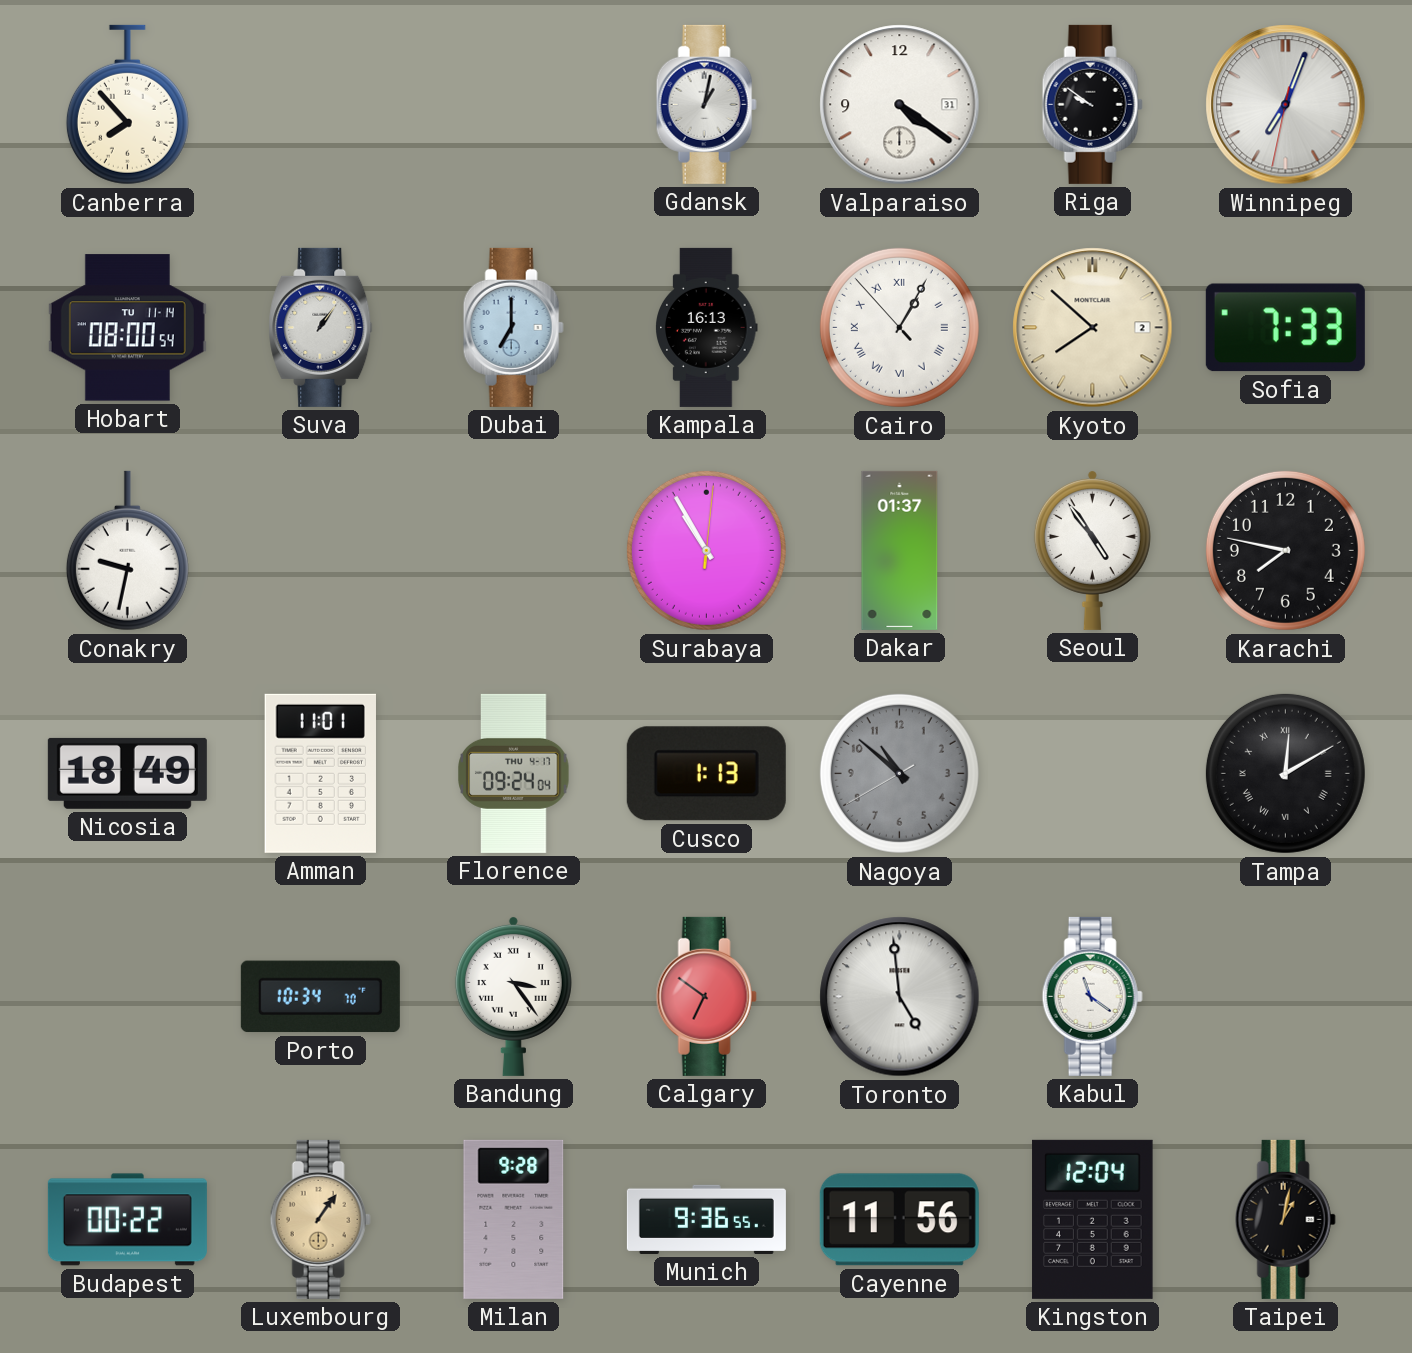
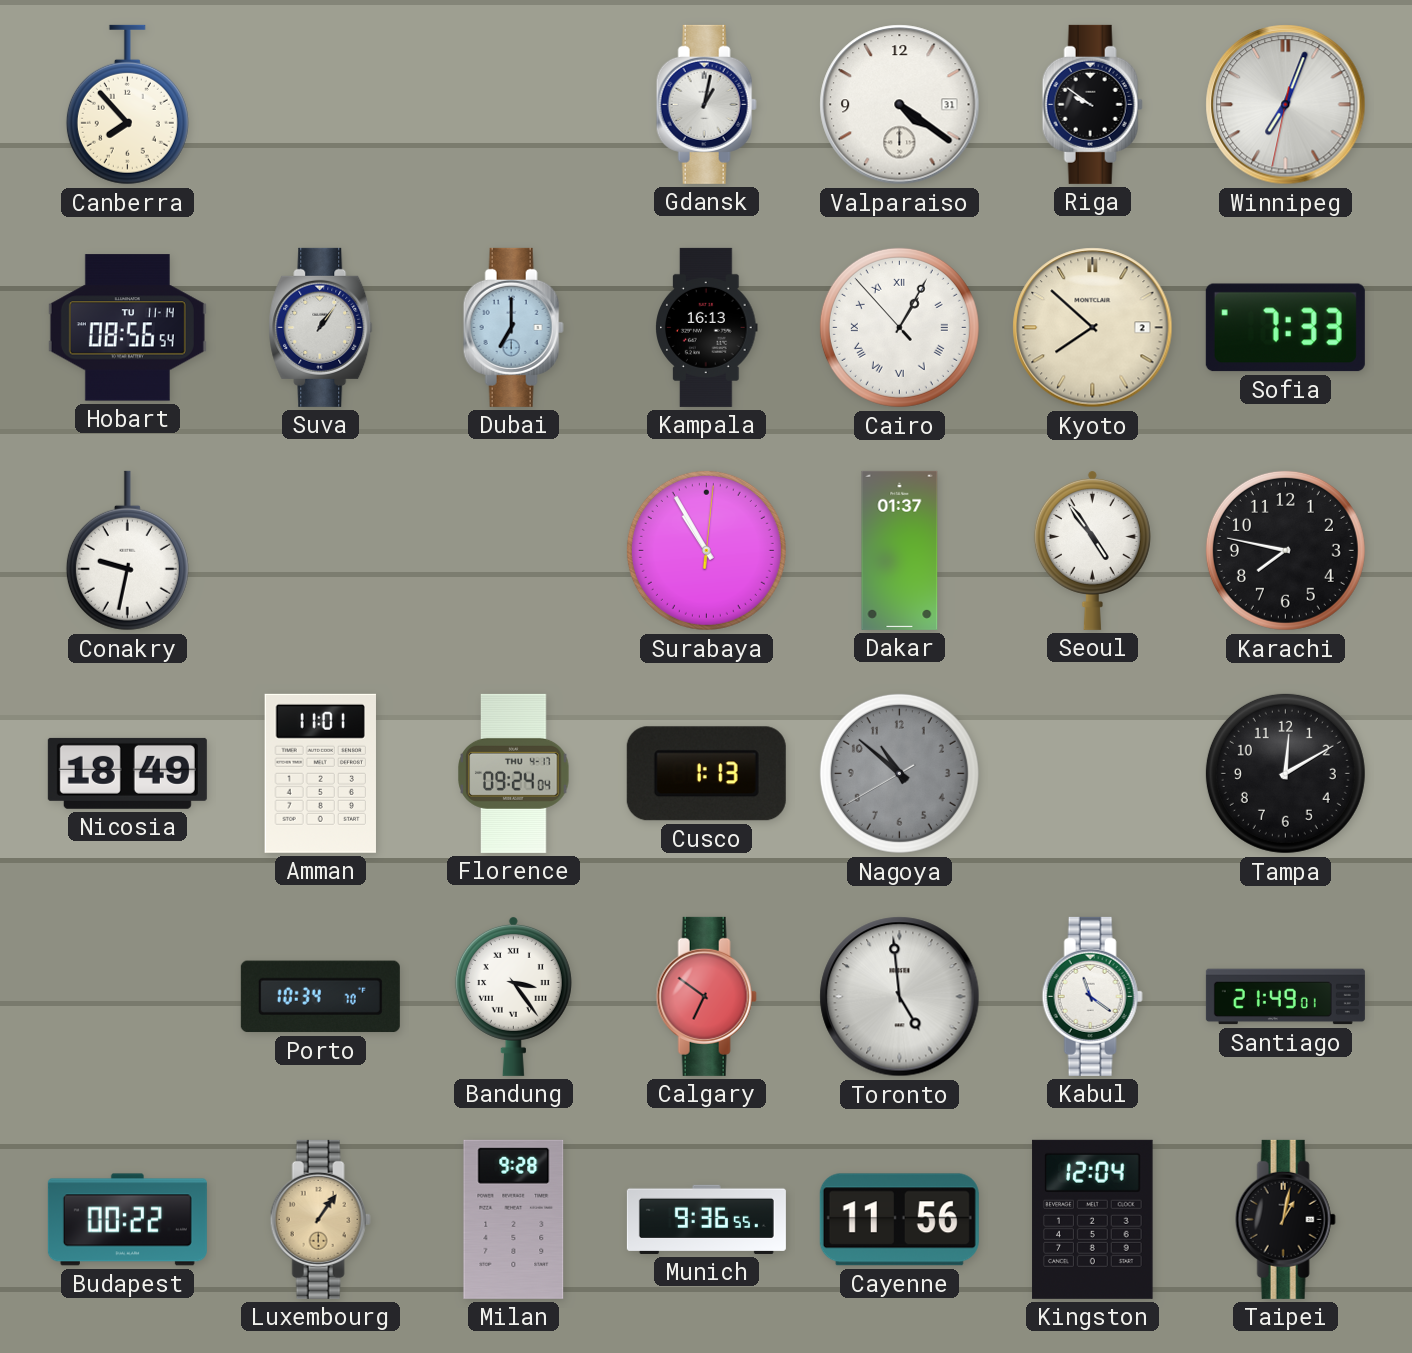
Hobart: 08:00 -> 08:56 (127, 328)
Tampa numerals: Roman -> Arabic (1285, 773)
Santiago: none -> 21:49 (1285, 997)
